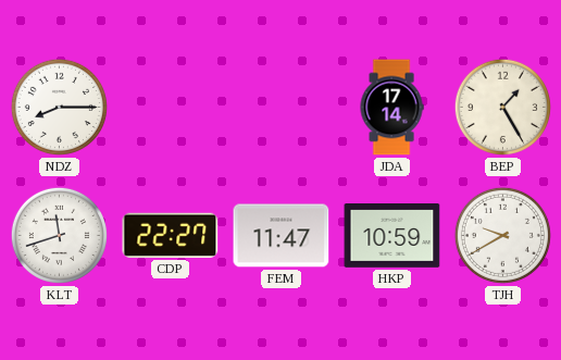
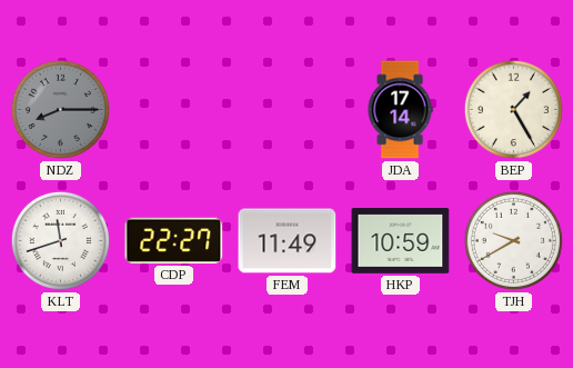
NDZ dial: white -> grey (60, 109)
FEM: 11:47 -> 11:49 (288, 241)
